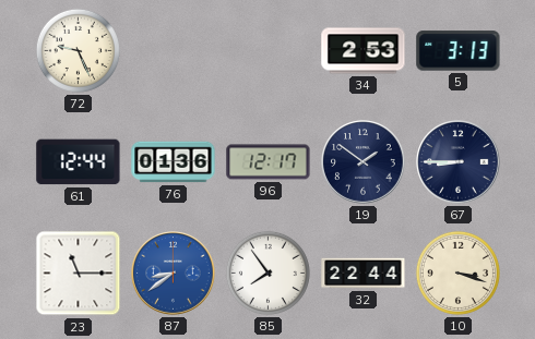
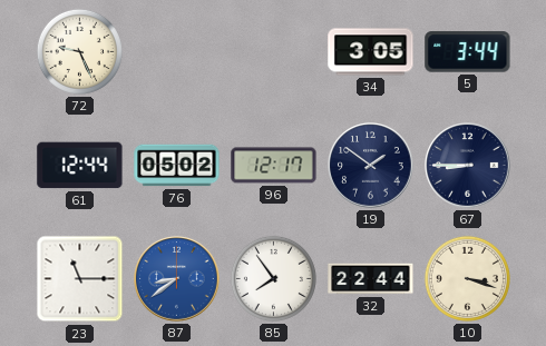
34: 2:53 -> 3:05 (371, 52)
5: 3:13 -> 3:44 (468, 52)
76: 01:36 -> 05:02 (177, 166)
